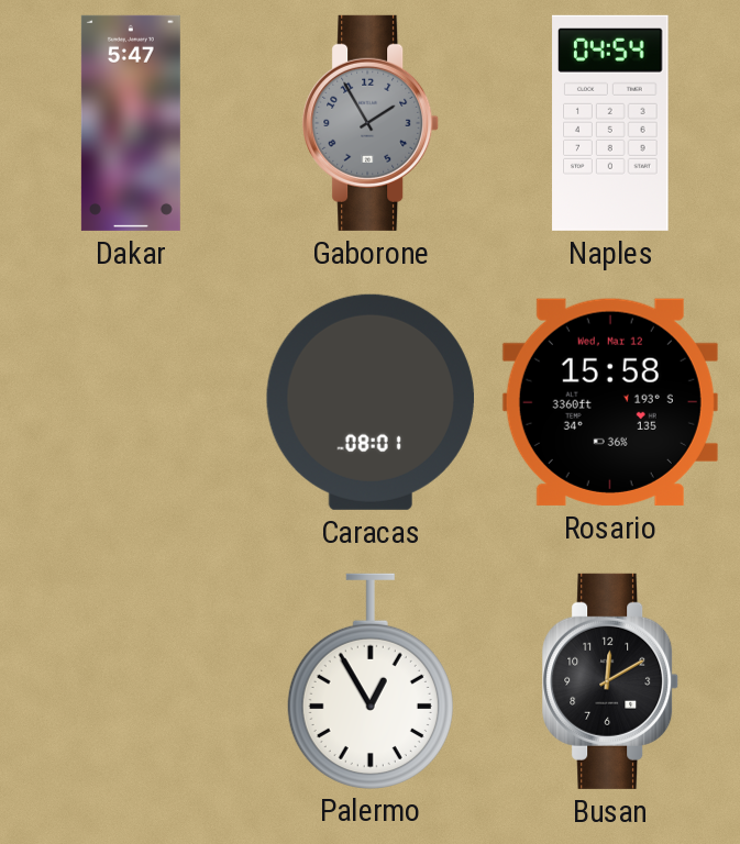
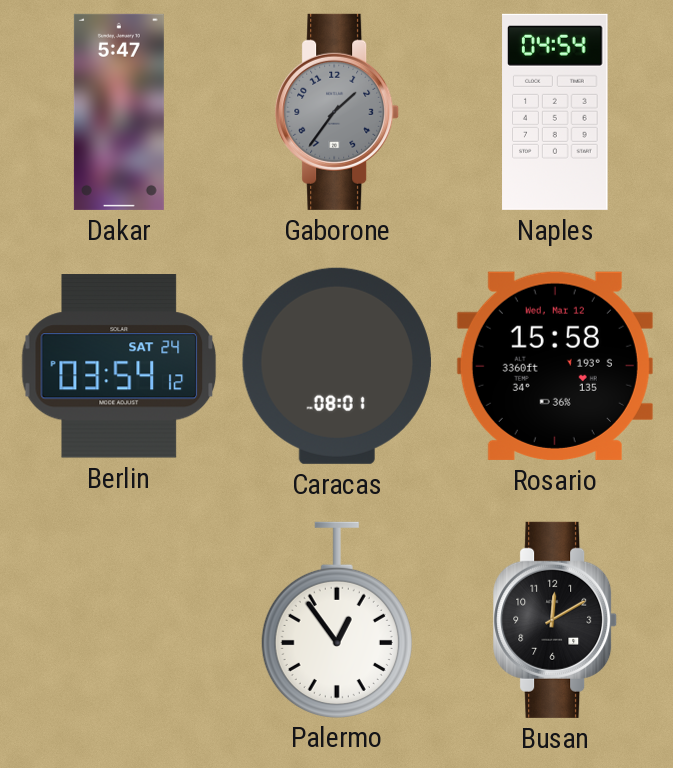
Gaborone: 1:55 -> 1:36 (338, 112)
Berlin: none -> 03:54 (119, 366)
Palermo: 12:55 -> 12:54 (337, 619)
